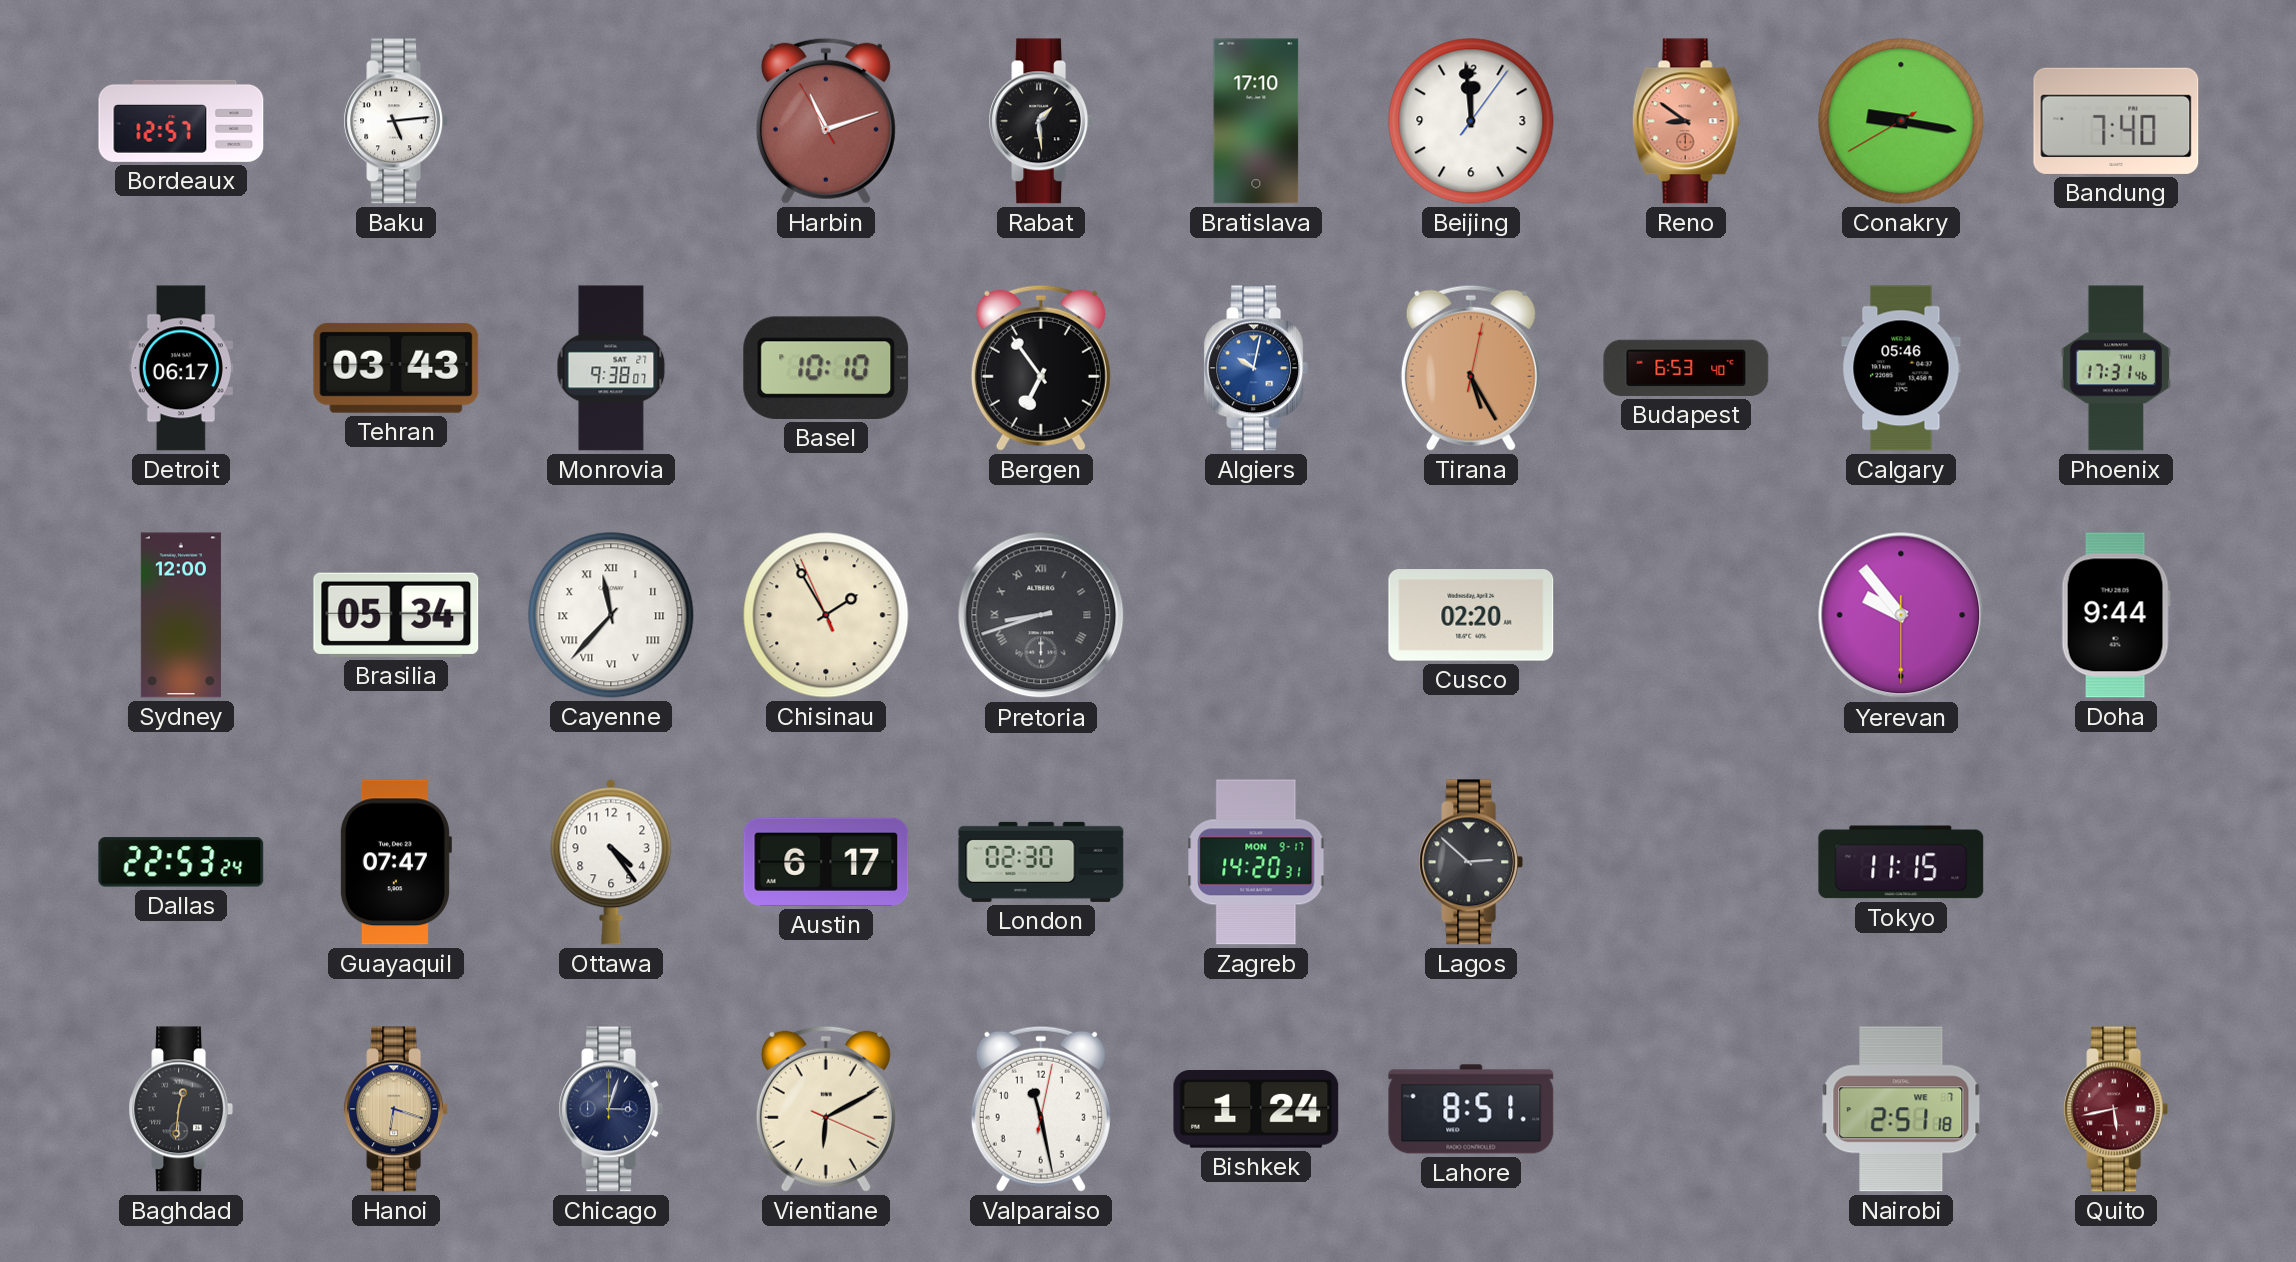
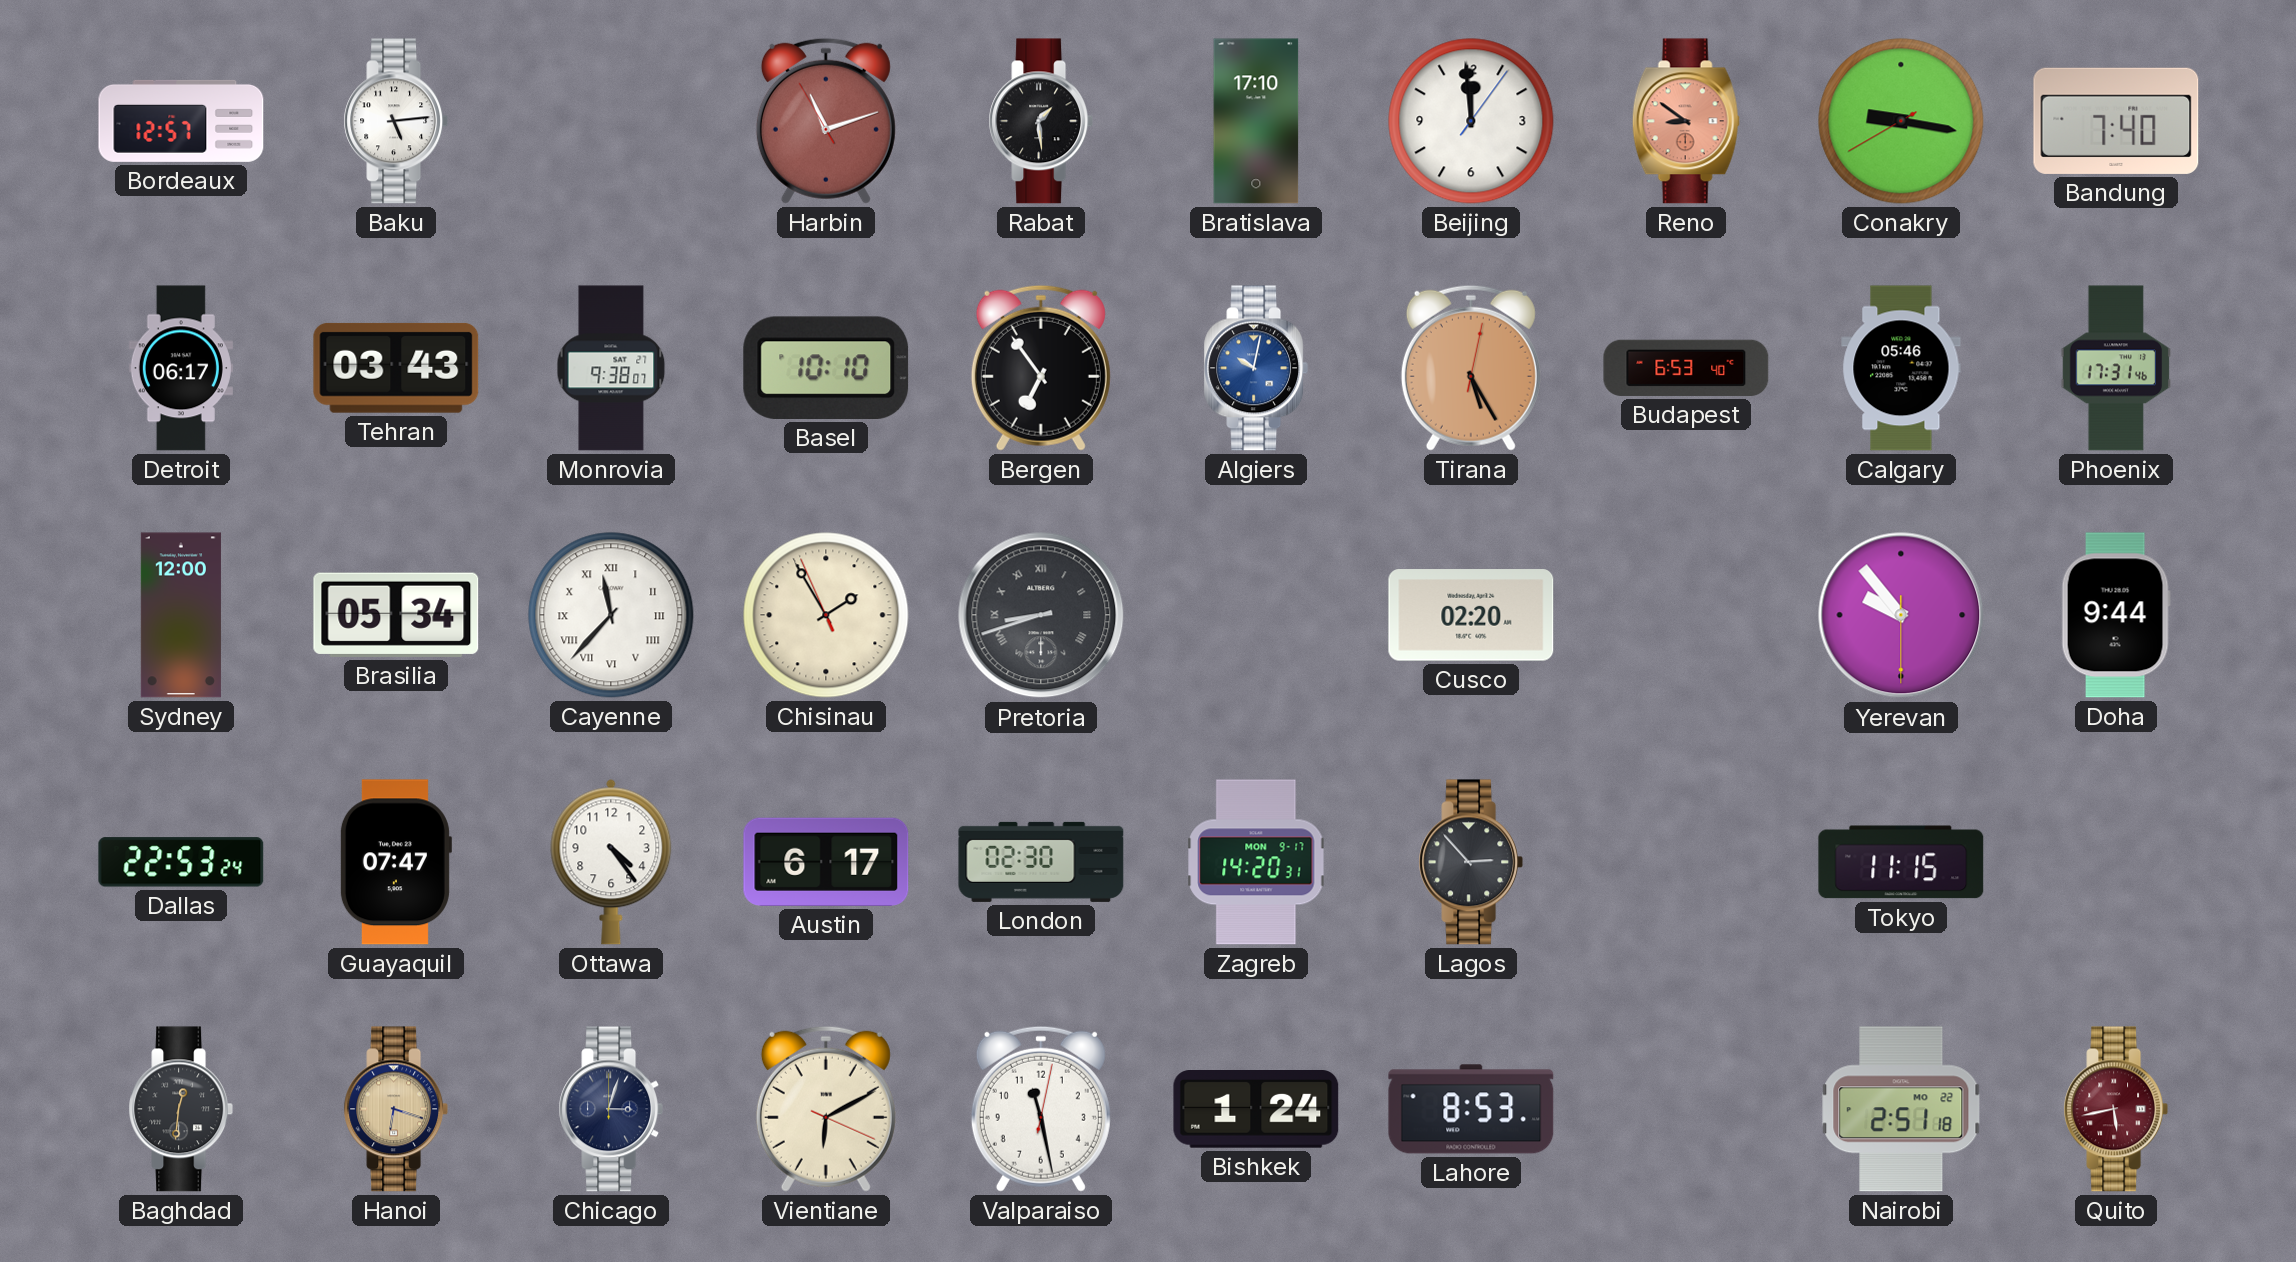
Lagos: 2:52 -> 2:53 (1471, 862)
Lahore: 8:51 -> 8:53 (1471, 1109)
Nairobi date: WE 7 -> MO 22 (1901, 1109)
